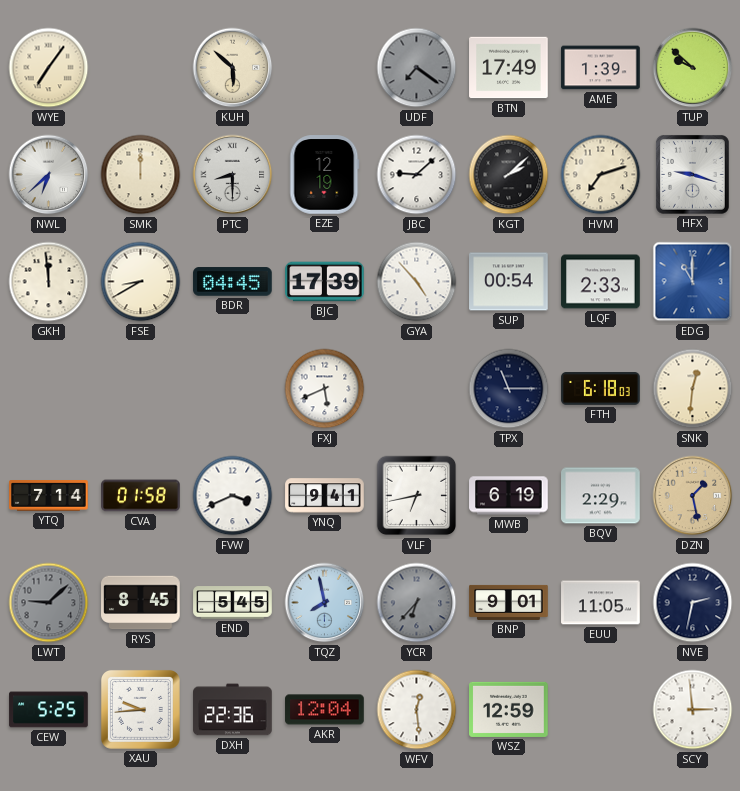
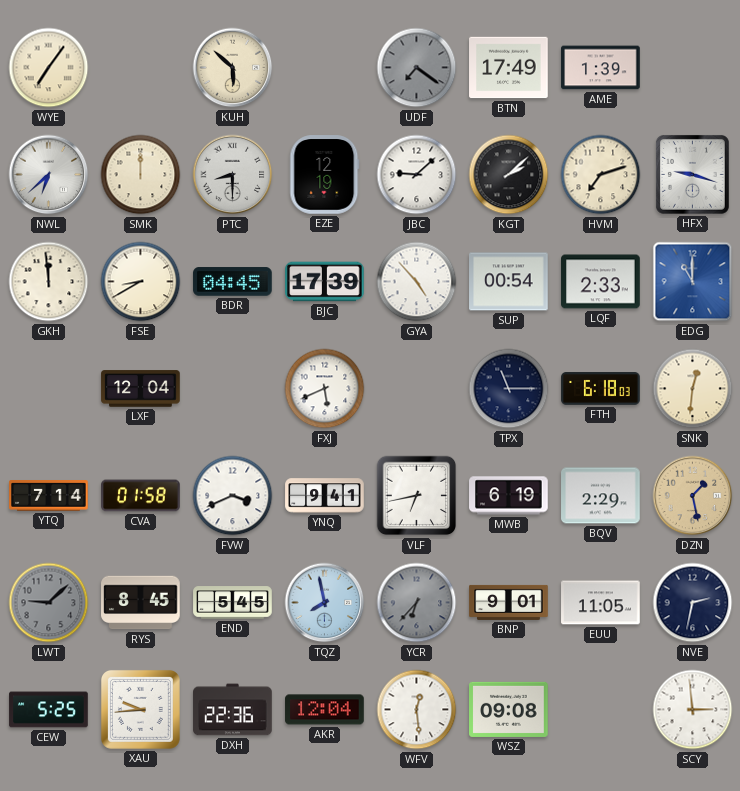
TUP: 9:52 -> none (693, 68)
LXF: none -> 12:04 (141, 389)
WSZ: 12:59 -> 09:08 (509, 709)
